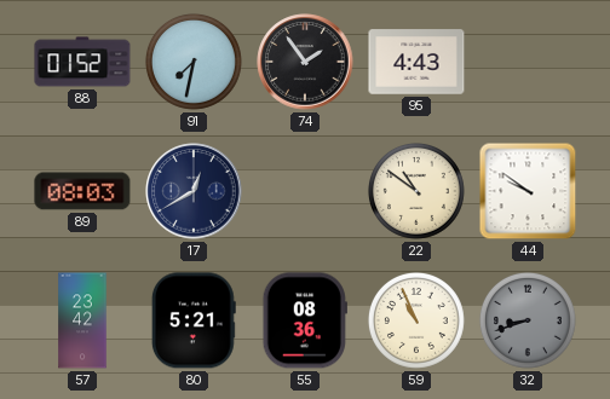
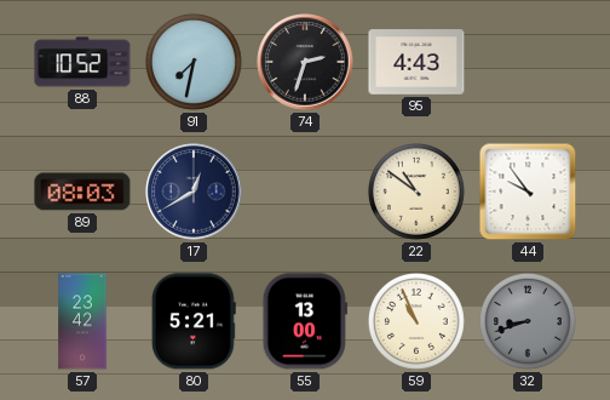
88: 01:52 -> 10:52 (82, 62)
74: 1:54 -> 2:33 (305, 62)
44: 9:51 -> 9:54 (528, 192)
55: 08:36 -> 13:00 (305, 321)
